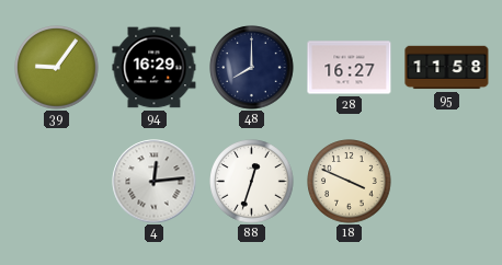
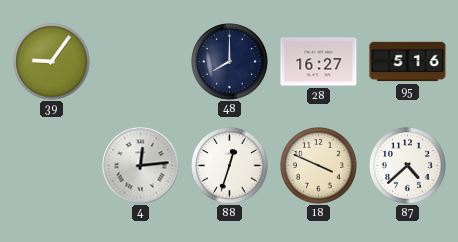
94: 16:29 -> none (155, 68)
95: 11:58 -> 5:16 (408, 62)
87: none -> 4:38 (408, 166)
